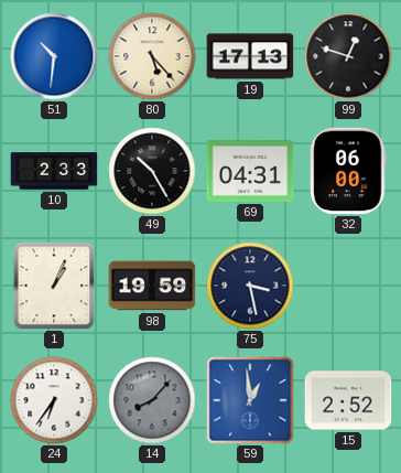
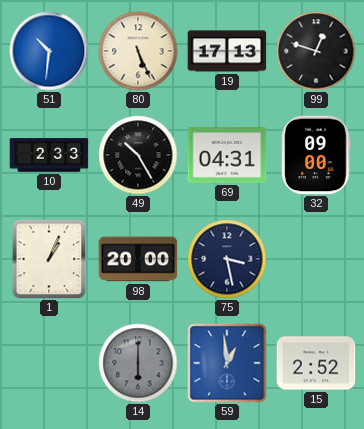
80: 5:23 -> 5:26 (138, 51)
32: 06:00 -> 09:00 (316, 155)
98: 19:59 -> 20:00 (138, 259)
24: 6:36 -> none (54, 400)
14: 8:07 -> 6:00 (138, 363)
